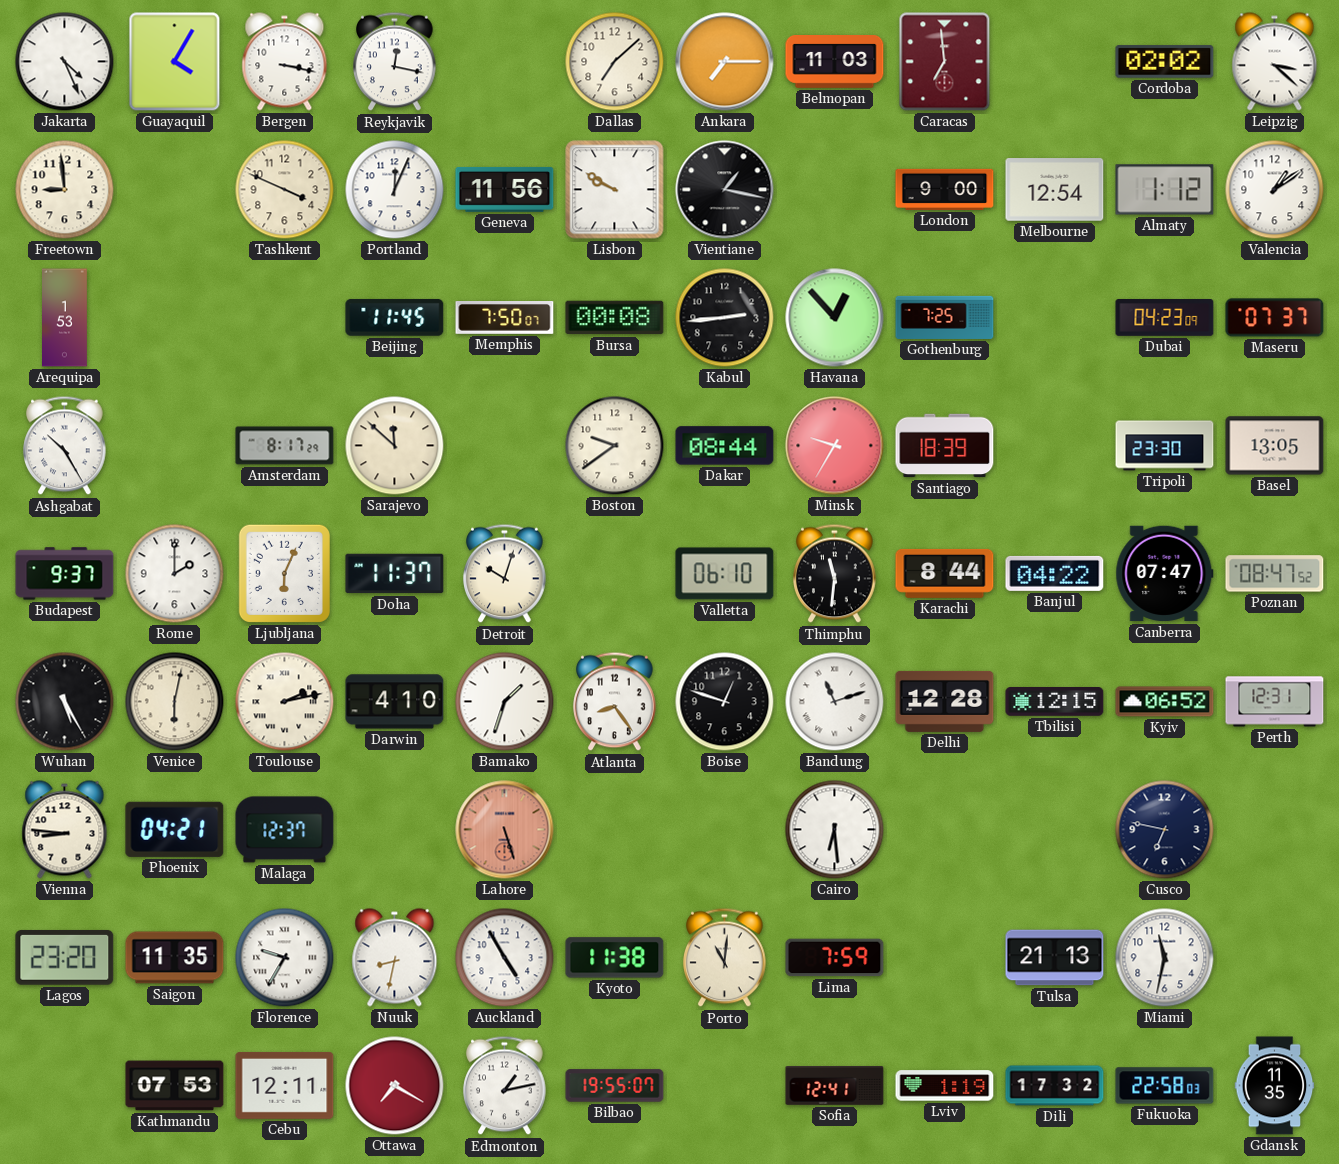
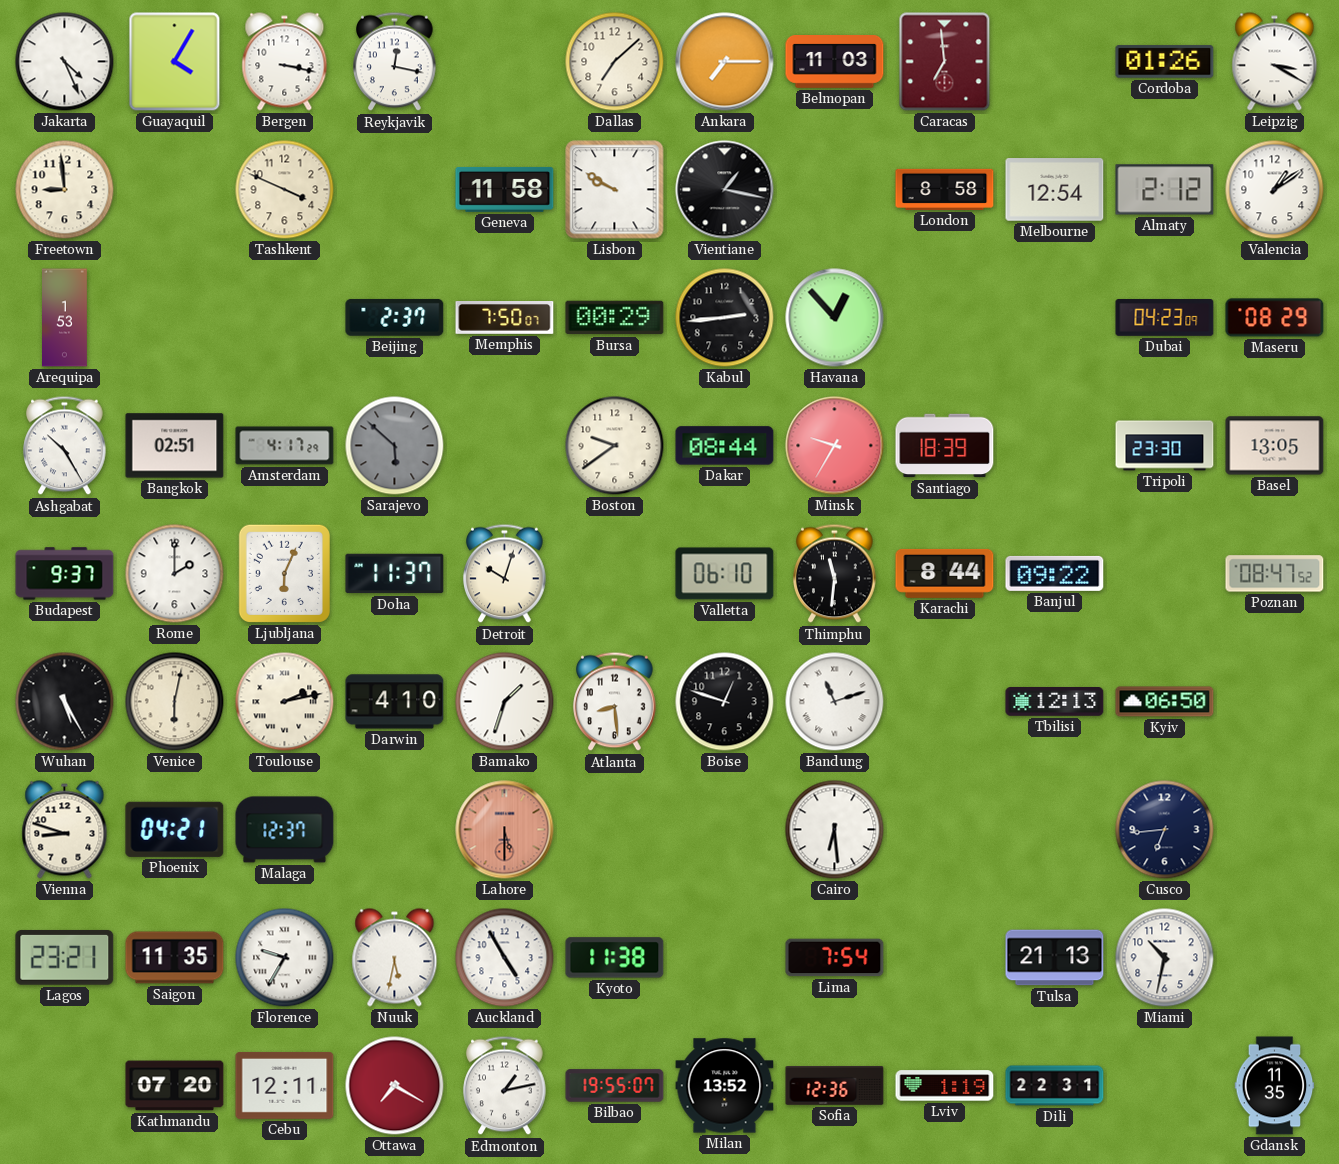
Cordoba: 02:02 -> 01:26 (1165, 62)
Leipzig: 3:22 -> 3:20 (1275, 62)
Portland: 12:04 -> none (395, 190)
Geneva: 11:56 -> 11:58 (505, 189)
London: 9:00 -> 8:58 (945, 189)
Almaty: 1:12 -> 2:12 (1165, 190)
Beijing: 11:45 -> 2:37 (395, 317)
Bursa: 00:08 -> 00:29 (615, 318)
Gothenburg: 7:25 -> none (945, 317)
Maseru: 07:37 -> 08:29 (1275, 318)
Bangkok: none -> 02:51 (175, 446)
Amsterdam: 8:17 -> 4:17 (285, 446)
Sarajevo: 11:52 -> 5:52 (395, 446)
Sarajevo dial: cream -> grey (395, 446)
Banjul: 04:22 -> 09:22 (1055, 573)
Canberra: 07:47 -> none (1165, 574)
Atlanta: 8:24 -> 8:29 (615, 702)
Delhi: 12:28 -> none (945, 701)
Tbilisi: 12:15 -> 12:13 (1055, 702)
Kyiv: 06:52 -> 06:50 (1165, 702)
Perth: 12:31 -> none (1275, 702)
Vienna: 8:46 -> 8:48 (65, 830)
Lahore: 5:27 -> 5:30 (505, 830)
Cusco: 6:47 -> 6:44 (1165, 830)
Lagos: 23:20 -> 23:21 (65, 957)
Nuuk: 8:32 -> 5:32 (395, 958)
Porto: 11:01 -> none (725, 958)
Lima: 7:59 -> 7:54 (835, 958)
Miami: 11:32 -> 10:32 (1165, 958)
Kathmandu: 07:53 -> 07:20 (175, 1086)
Milan: none -> 13:52 (725, 1086)
Sofia: 12:41 -> 12:36 (835, 1086)
Dili: 17:32 -> 22:31 (1055, 1086)
Fukuoka: 22:58 -> none (1165, 1086)
